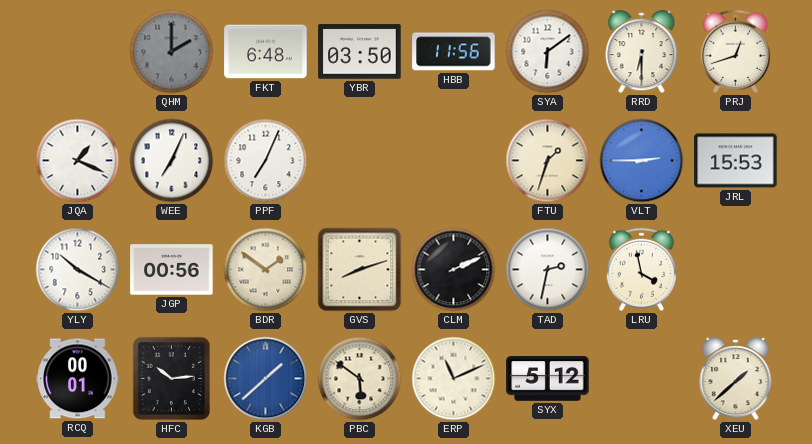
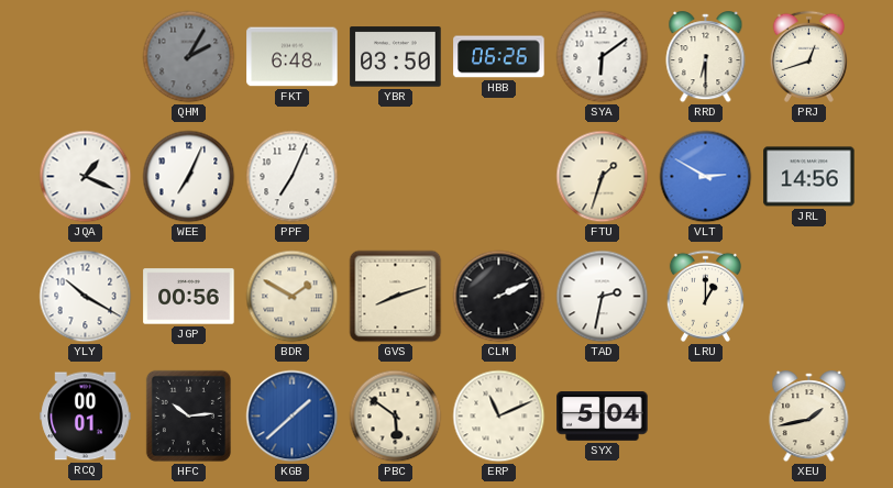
QHM: 2:00 -> 2:05 (189, 57)
HBB: 11:56 -> 06:26 (499, 57)
VLT: 2:45 -> 2:50 (706, 177)
JRL: 15:53 -> 14:56 (809, 177)
BDR: 1:51 -> 1:50 (293, 297)
LRU: 3:58 -> 1:00 (705, 296)
SYX: 5:12 -> 5:04 (603, 417)
XEU: 1:38 -> 1:43 (809, 417)
